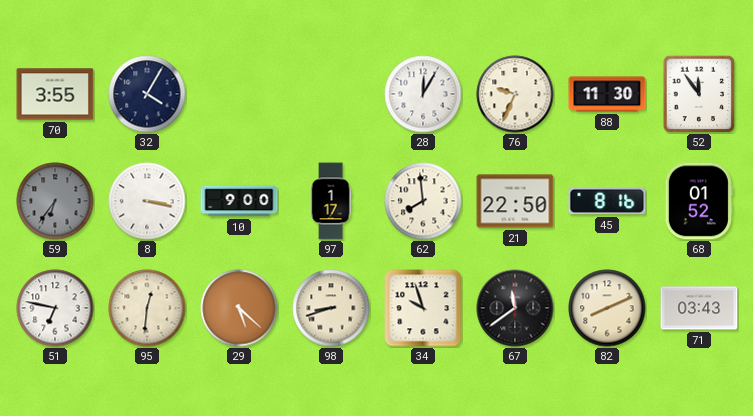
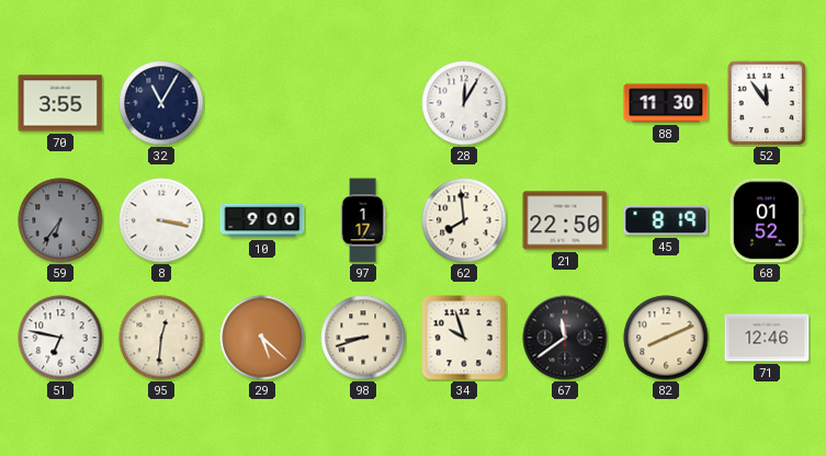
32: 4:05 -> 11:05 (161, 103)
76: 9:34 -> none (515, 94)
45: 8:16 -> 8:19 (666, 220)
71: 03:43 -> 12:46 (767, 338)
